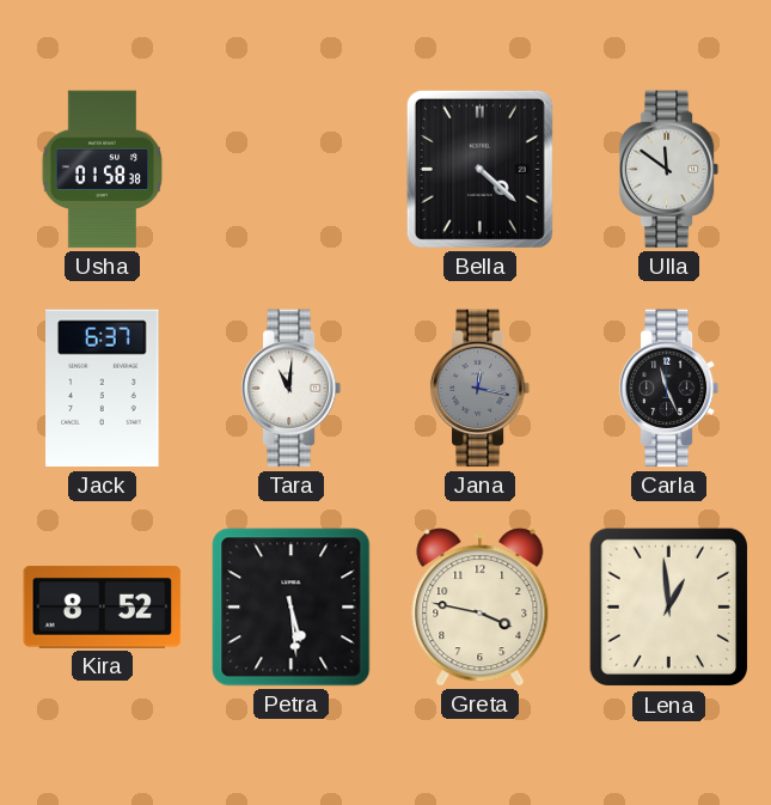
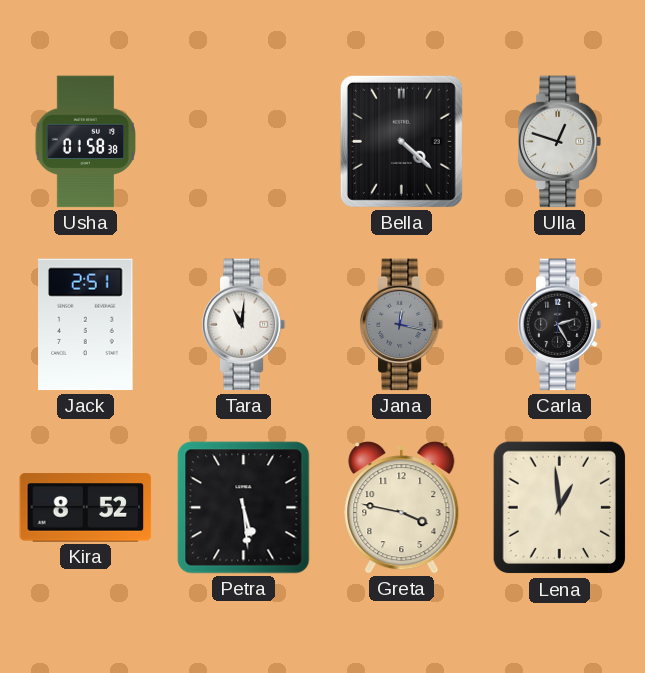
Ulla: 11:51 -> 12:48 (560, 142)
Jack: 6:37 -> 2:51 (86, 325)
Carla: 11:26 -> 2:25 (560, 325)
